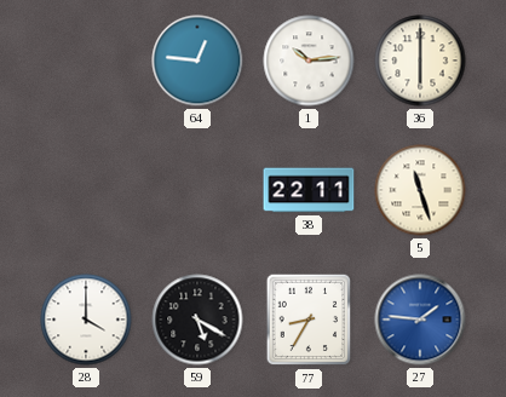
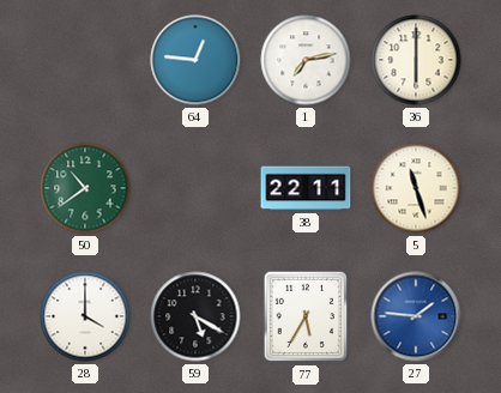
1: 10:14 -> 7:13 (306, 60)
50: none -> 10:39 (85, 188)
77: 8:35 -> 5:35 (306, 316)
